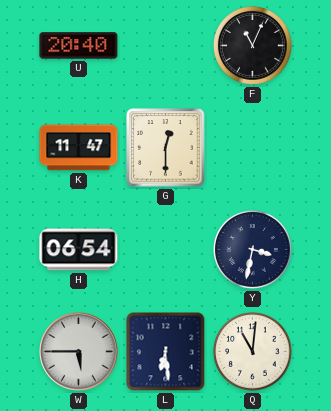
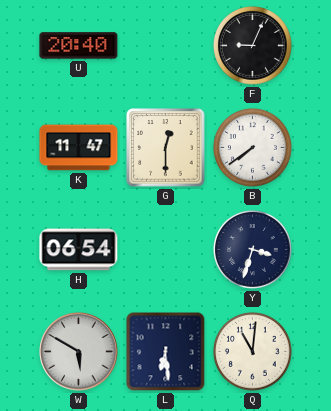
F: 11:04 -> 9:04 (253, 46)
B: none -> 7:39 (253, 148)
Y: 3:32 -> 3:33 (253, 250)
W: 5:45 -> 5:50 (79, 352)
